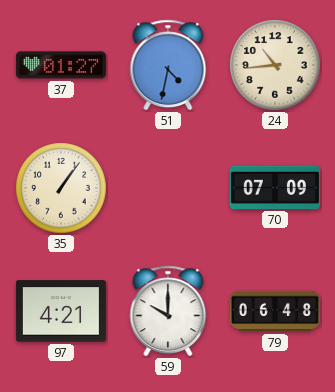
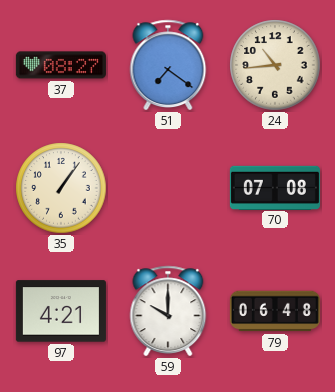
37: 01:27 -> 08:27 (61, 65)
51: 4:32 -> 7:21 (168, 65)
70: 07:09 -> 07:08 (275, 187)
